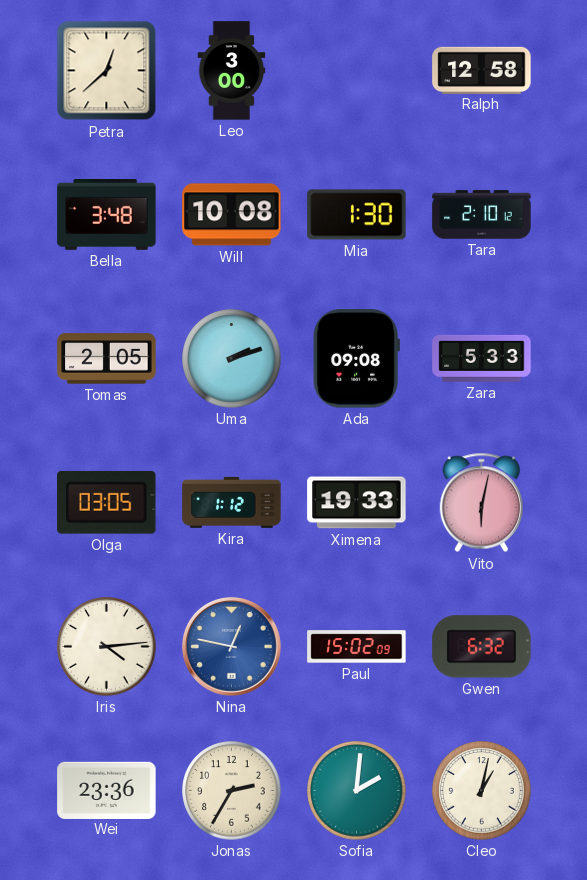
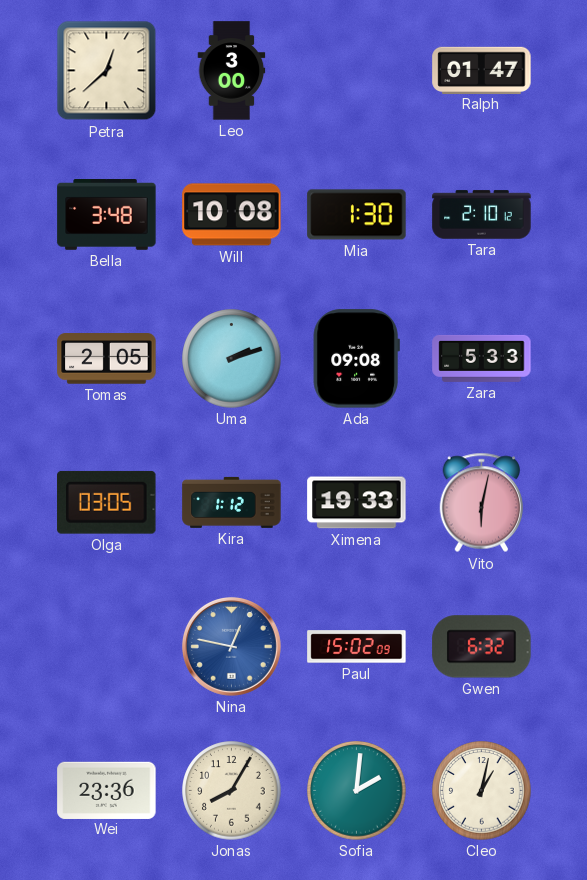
Ralph: 12:58 -> 01:47 (482, 70)
Iris: 4:14 -> none (107, 647)
Jonas: 2:35 -> 8:05 (232, 791)
